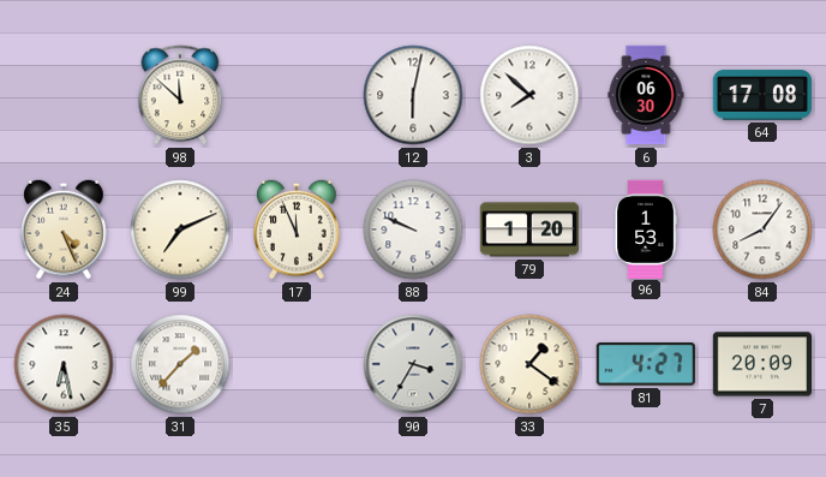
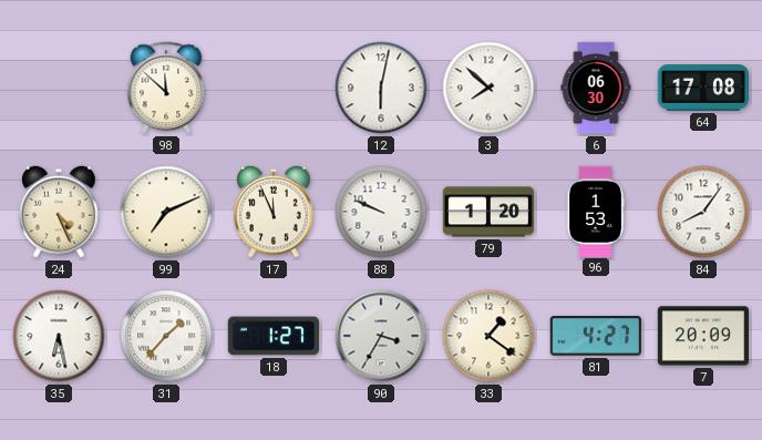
18: none -> 1:27 (274, 336)
